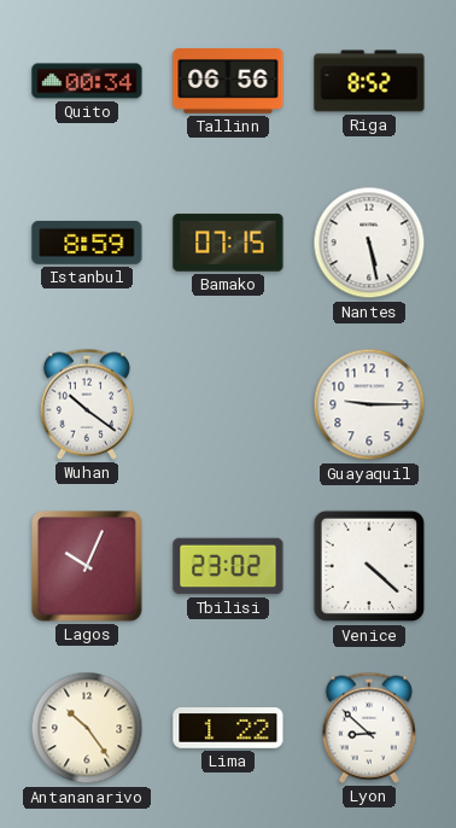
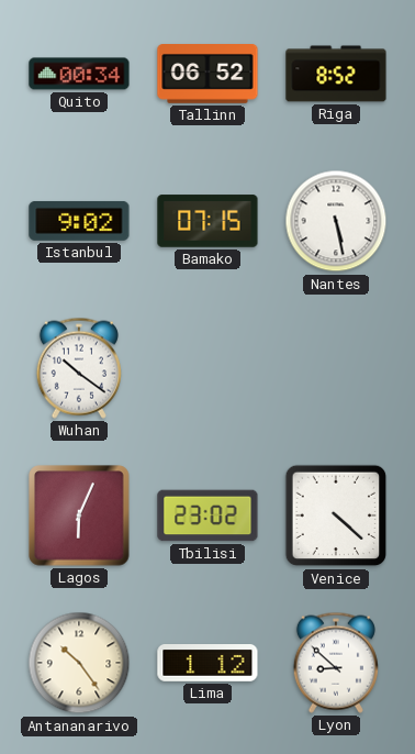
Tallinn: 06:56 -> 06:52 (207, 75)
Istanbul: 8:59 -> 9:02 (79, 221)
Guayaquil: 9:15 -> none (369, 404)
Lagos: 10:04 -> 6:04 (79, 515)
Lima: 1:22 -> 1:12 (207, 664)
